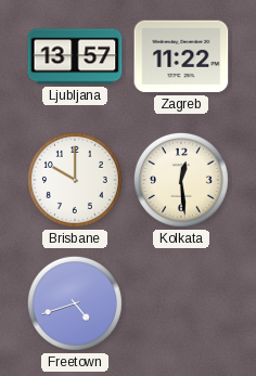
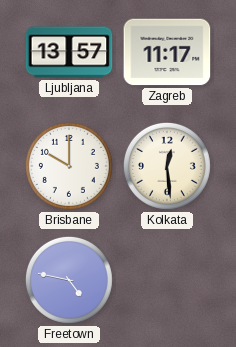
Zagreb: 11:22 -> 11:17 (167, 52)
Freetown: 4:42 -> 4:47 (69, 280)
